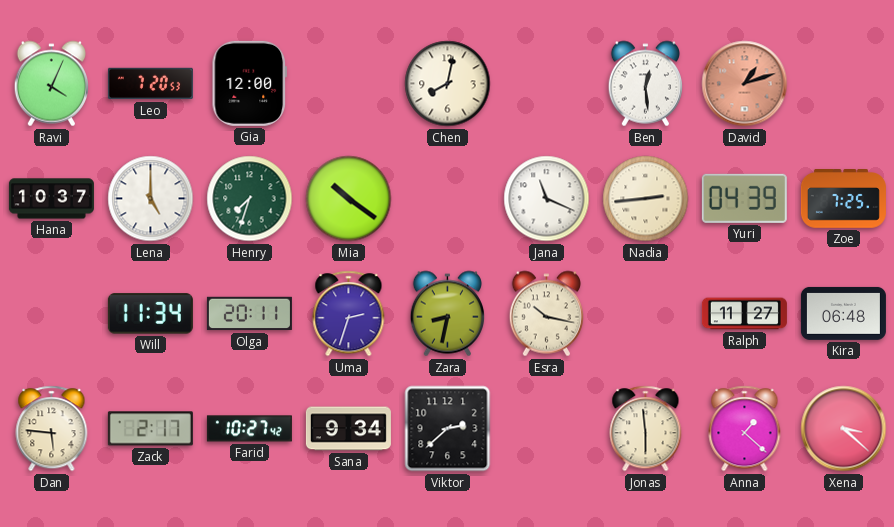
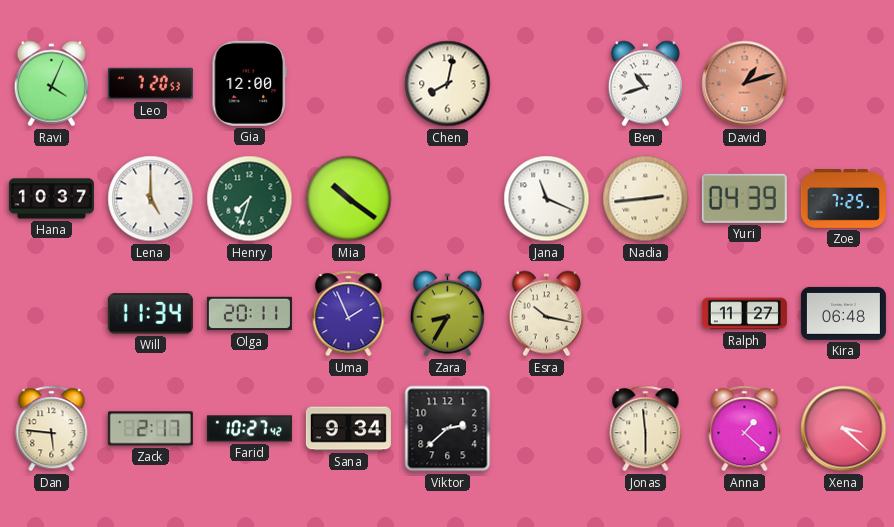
Ben: 12:29 -> 10:42 (645, 84)
Uma: 2:33 -> 1:56 (349, 314)
Zara: 8:32 -> 8:35 (447, 314)
